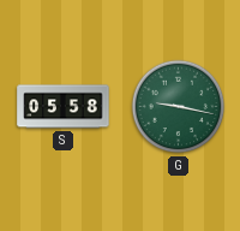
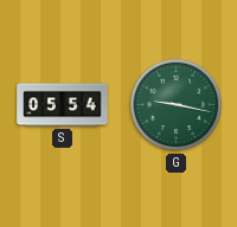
S: 05:58 -> 05:54 (63, 105)
